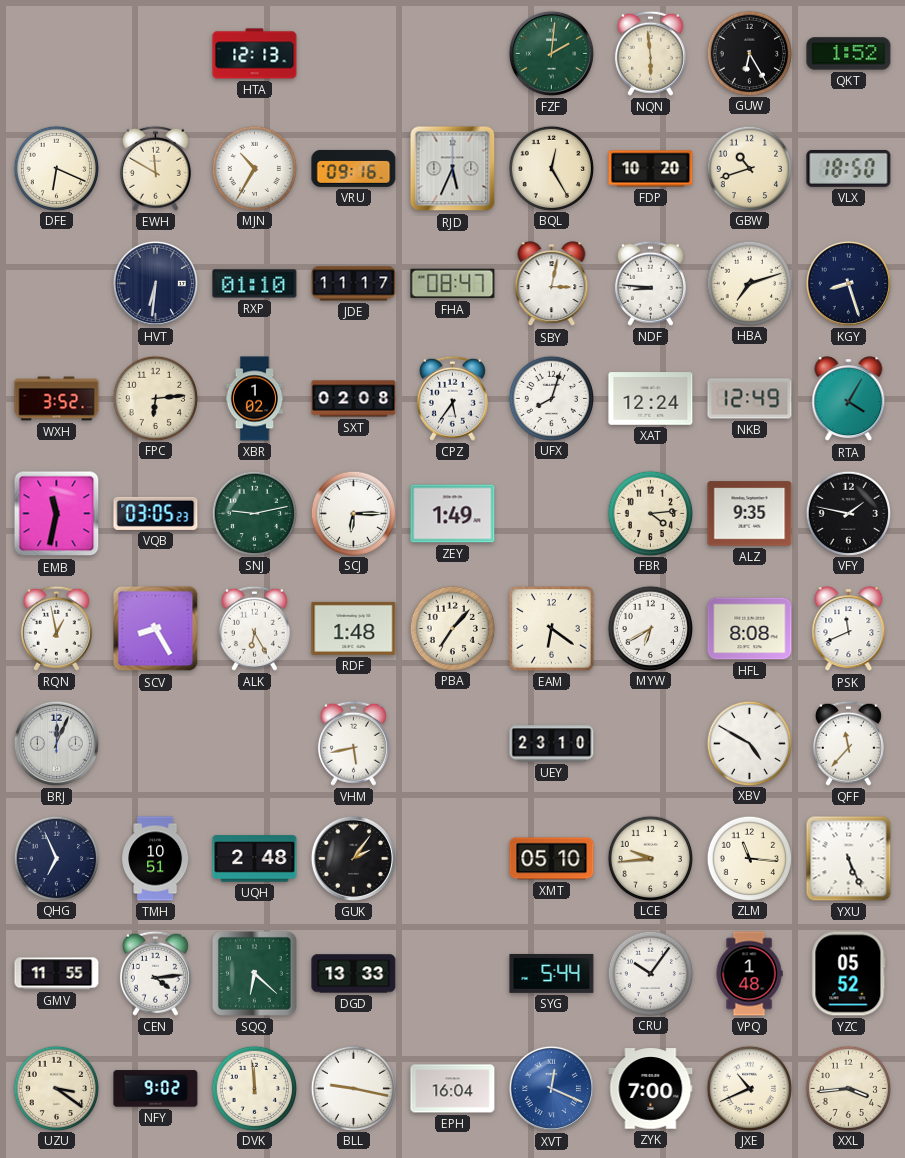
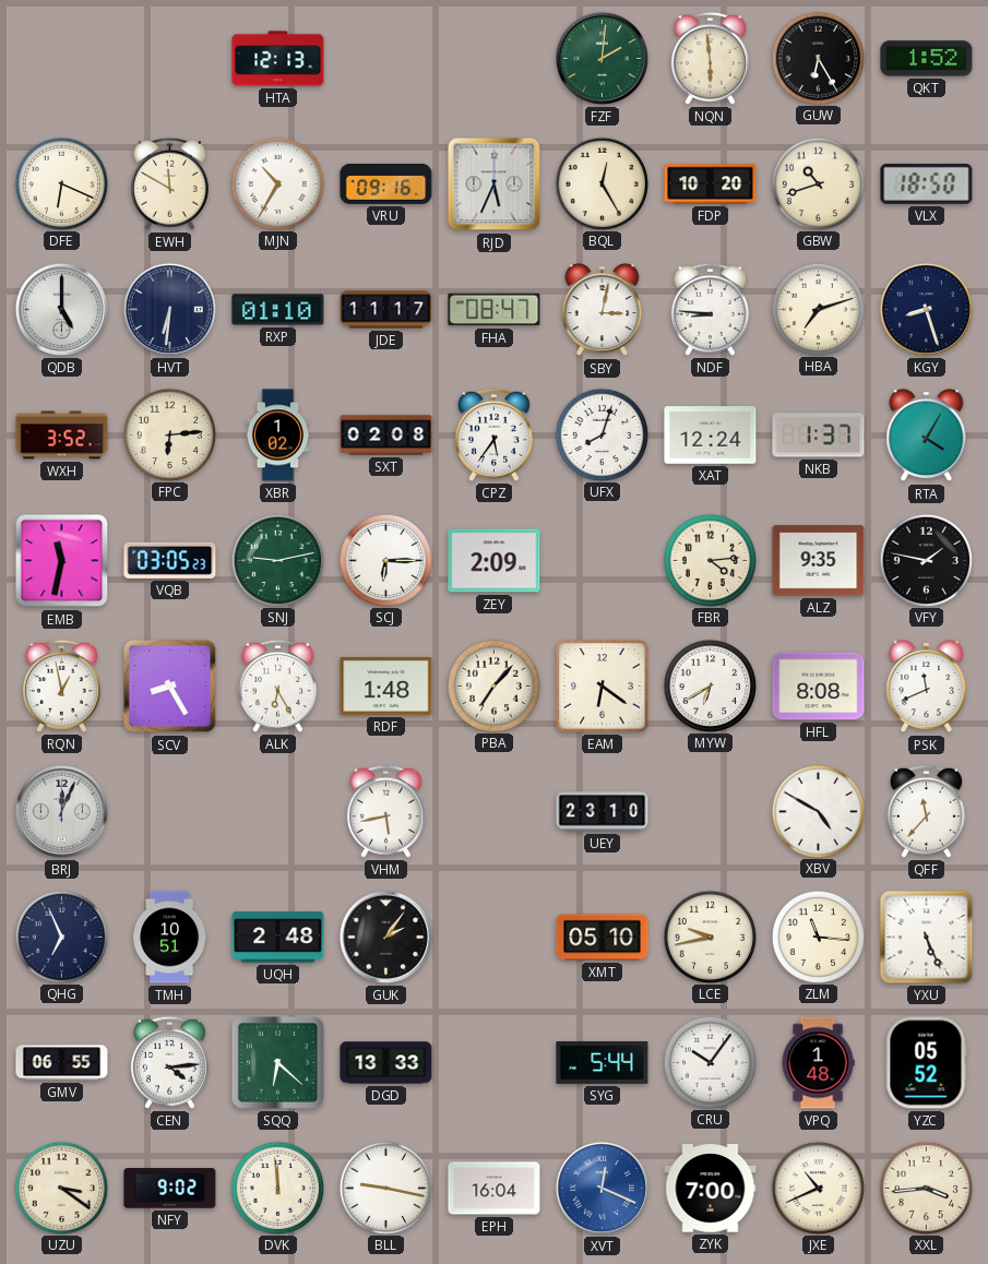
QDB: none -> 5:00 (61, 309)
NKB: 12:49 -> 1:37 (819, 436)
ZEY: 1:49 -> 2:09 (495, 561)
LCE: 9:44 -> 9:43 (710, 937)
GMV: 11:55 -> 06:55 (62, 1063)
